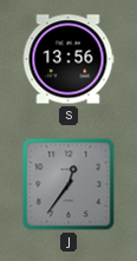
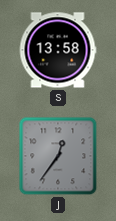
S: 13:56 -> 13:58 (58, 50)
